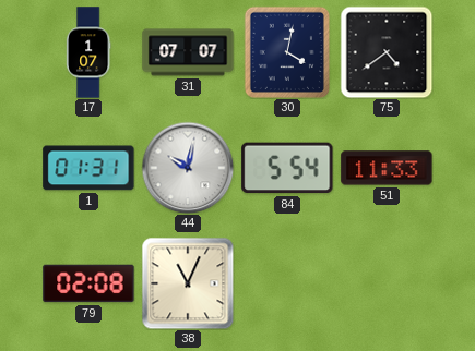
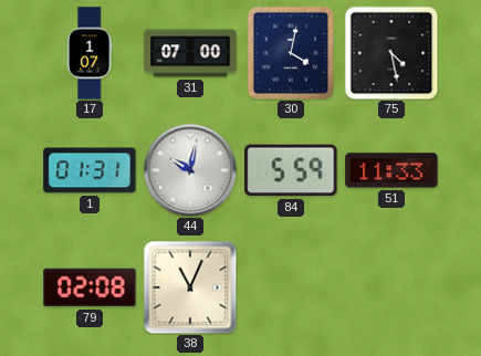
31: 07:07 -> 07:00 (190, 53)
75: 4:39 -> 4:28 (391, 53)
84: 5:54 -> 5:59 (291, 170)
